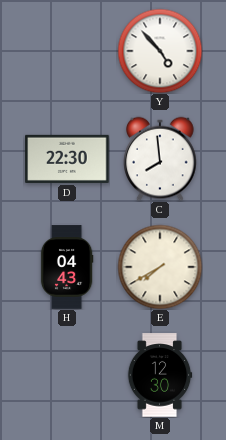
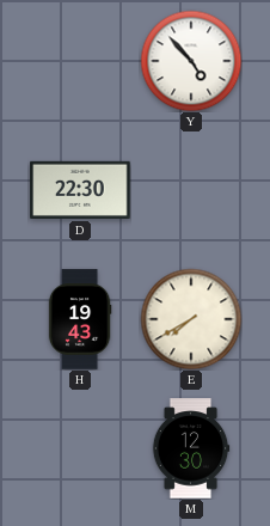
C: 7:59 -> none (160, 159)
H: 04:43 -> 19:43 (80, 319)
